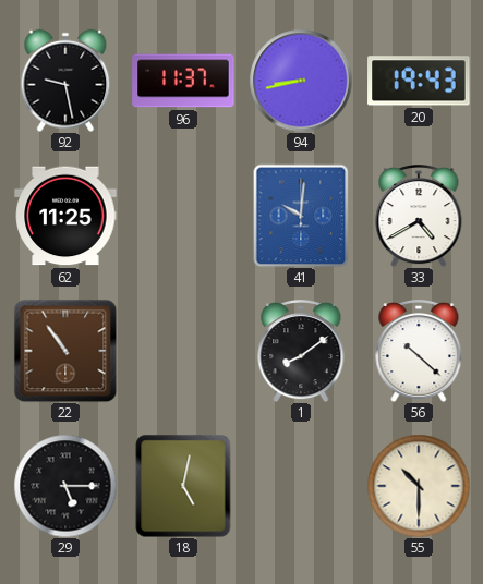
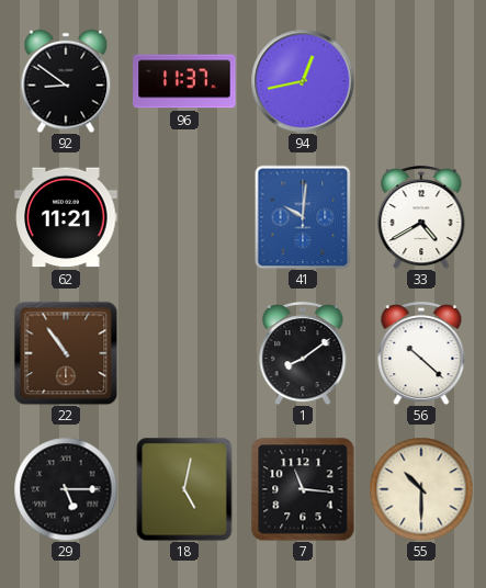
92: 9:28 -> 8:51 (66, 81)
94: 8:43 -> 12:43 (303, 81)
20: 19:43 -> none (419, 81)
62: 11:25 -> 11:21 (66, 217)
7: none -> 11:16 (303, 489)
